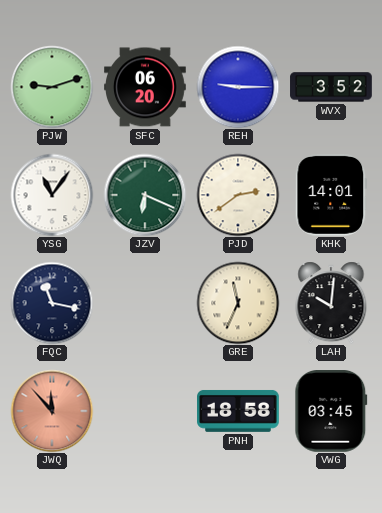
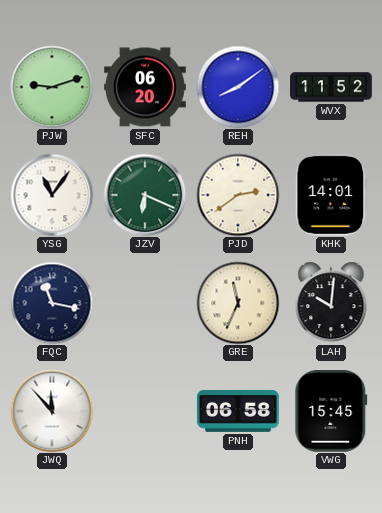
REH: 9:15 -> 8:09 (238, 87)
WVX: 3:52 -> 11:52 (331, 87)
JWQ dial: salmon -> white (52, 411)
PNH: 18:58 -> 06:58 (239, 411)
VWG: 03:45 -> 15:45 (331, 412)
